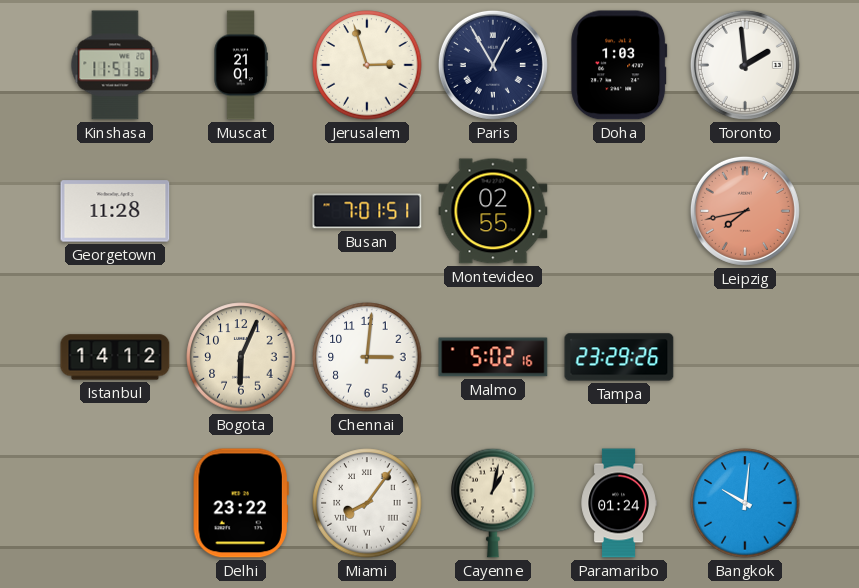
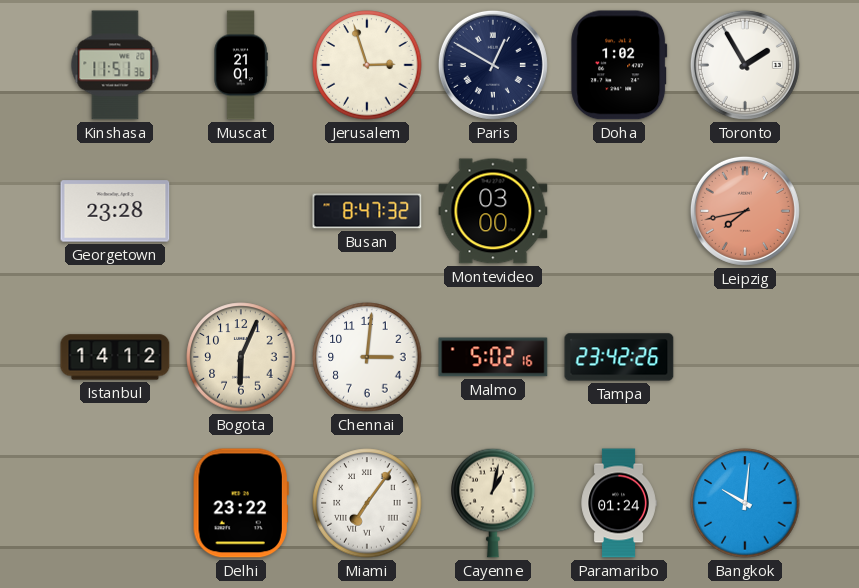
Paris: 12:55 -> 12:50 (493, 65)
Doha: 1:03 -> 1:02 (619, 65)
Toronto: 1:59 -> 1:55 (745, 65)
Georgetown: 11:28 -> 23:28 (115, 211)
Busan: 7:01 -> 8:47 (367, 211)
Montevideo: 02:55 -> 03:00 (493, 211)
Tampa: 23:29 -> 23:42 (619, 357)
Miami: 8:06 -> 7:06 (367, 503)
